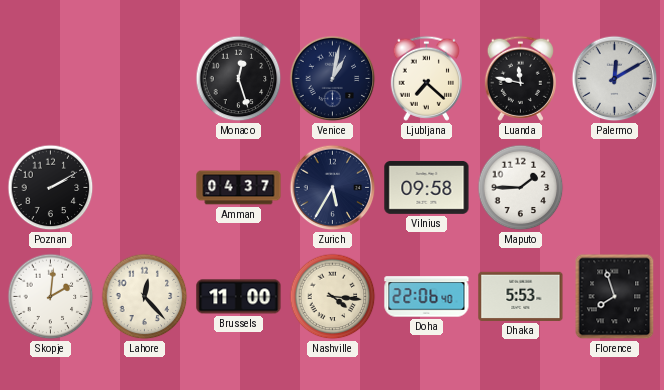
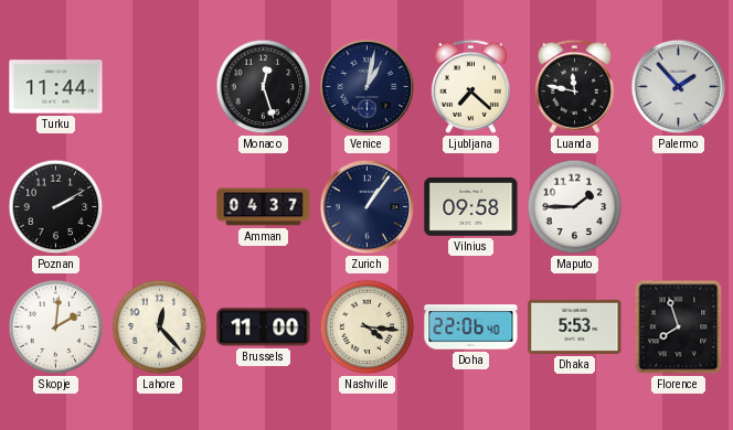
Turku: none -> 11:44 (56, 87)
Palermo: 12:10 -> 1:53 (679, 87)
Zurich: 5:35 -> 1:06 (368, 207)
